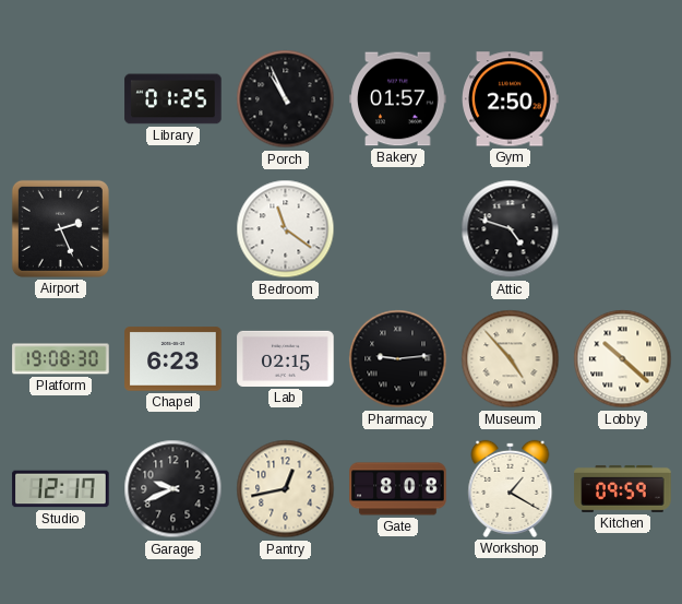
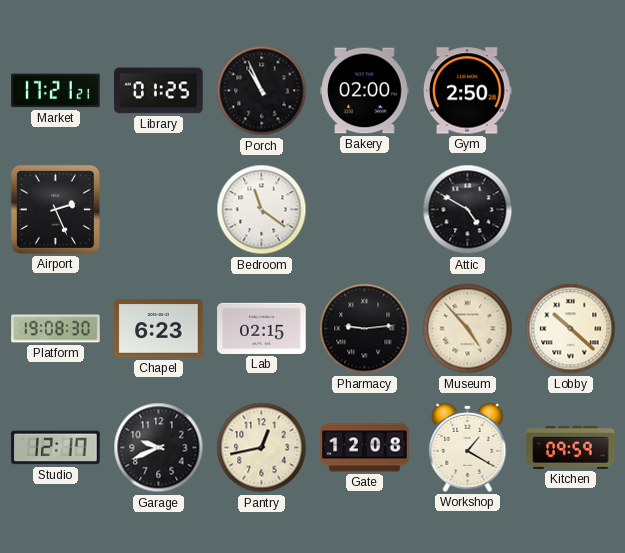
Market: none -> 17:21 (56, 91)
Bakery: 01:57 -> 02:00 (365, 91)
Attic: 4:48 -> 4:50 (468, 210)
Gate: 8:08 -> 12:08 (365, 448)
